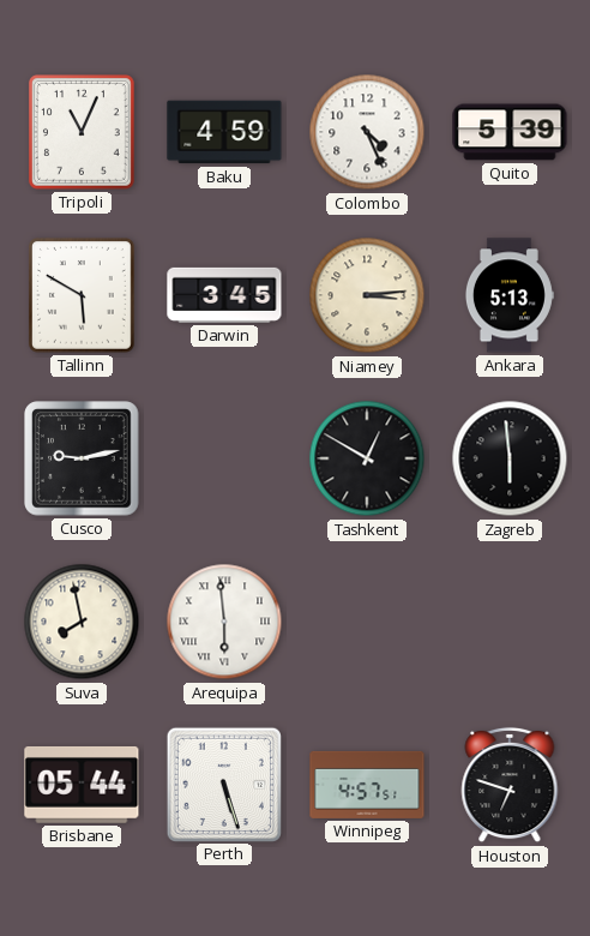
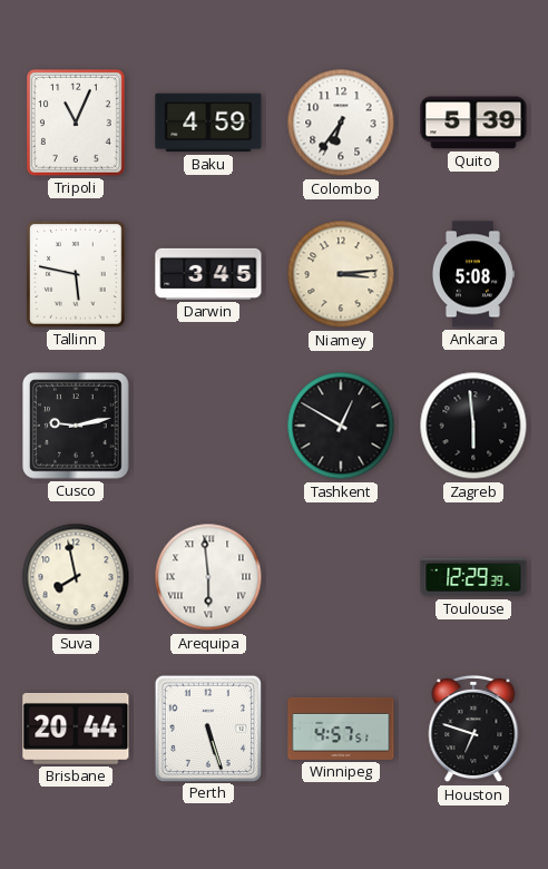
Colombo: 4:26 -> 6:36 (341, 123)
Tallinn: 5:50 -> 5:47 (77, 275)
Ankara: 5:13 -> 5:08 (472, 274)
Toulouse: none -> 12:29 (473, 577)
Brisbane: 05:44 -> 20:44 (76, 729)
